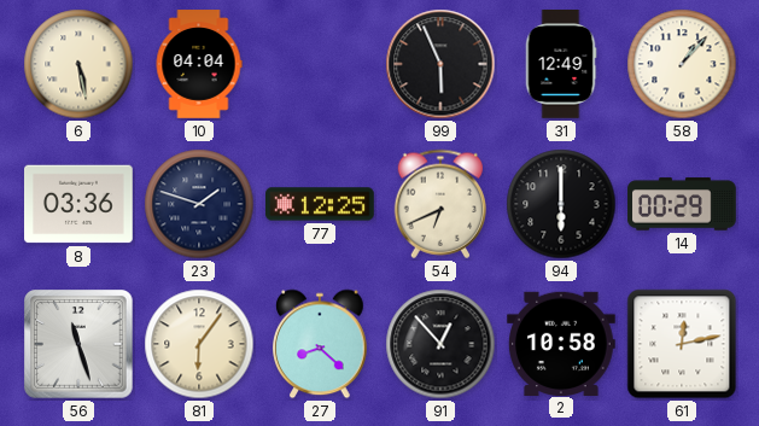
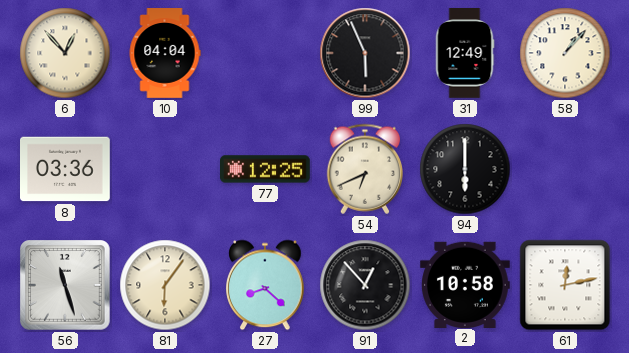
6: 5:28 -> 12:53 (65, 53)
23: 1:48 -> none (199, 204)
14: 00:29 -> none (683, 204)
